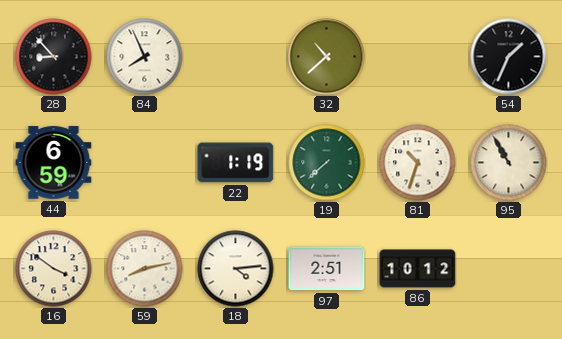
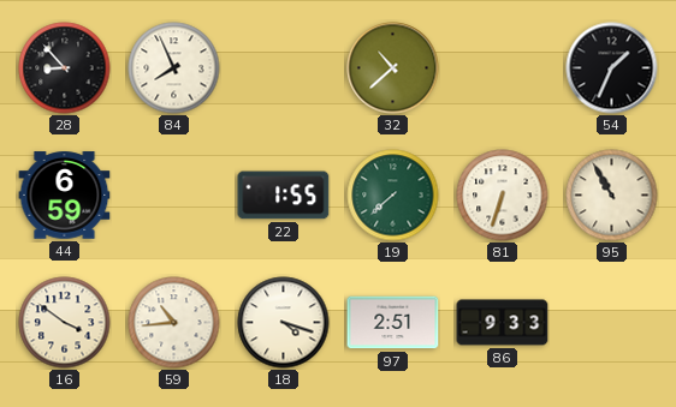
22: 1:19 -> 1:55 (284, 196)
81: 10:33 -> 6:33 (503, 196)
59: 8:13 -> 10:44 (174, 323)
18: 4:14 -> 4:18 (284, 323)
86: 10:12 -> 9:33 (503, 323)
